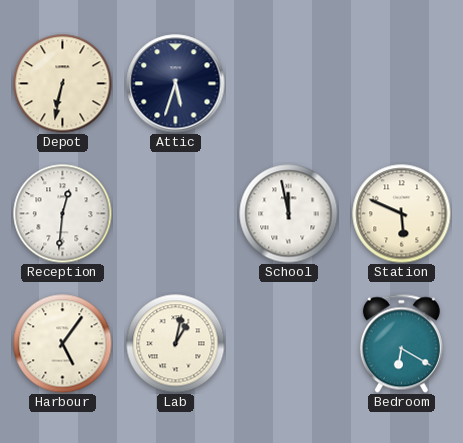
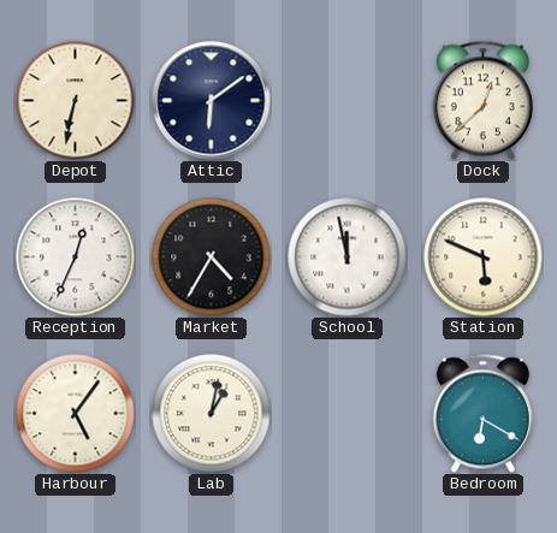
Attic: 5:33 -> 6:09 (212, 101)
Dock: none -> 12:38 (482, 100)
Reception: 12:31 -> 12:34 (76, 257)
Market: none -> 4:35 (212, 257)
